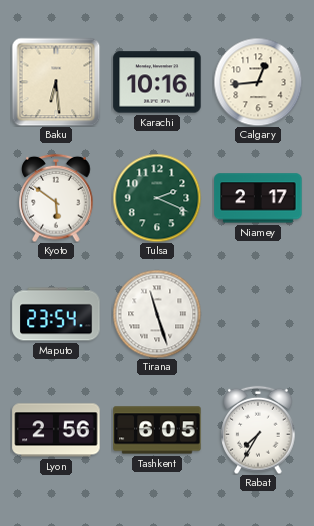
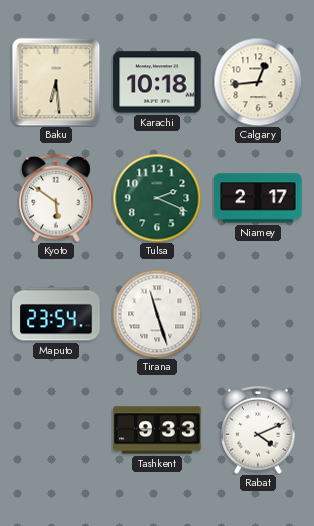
Karachi: 10:16 -> 10:18 (157, 82)
Lyon: 2:56 -> none (56, 430)
Tashkent: 6:05 -> 9:33 (157, 430)
Rabat: 7:35 -> 4:11 (258, 430)
